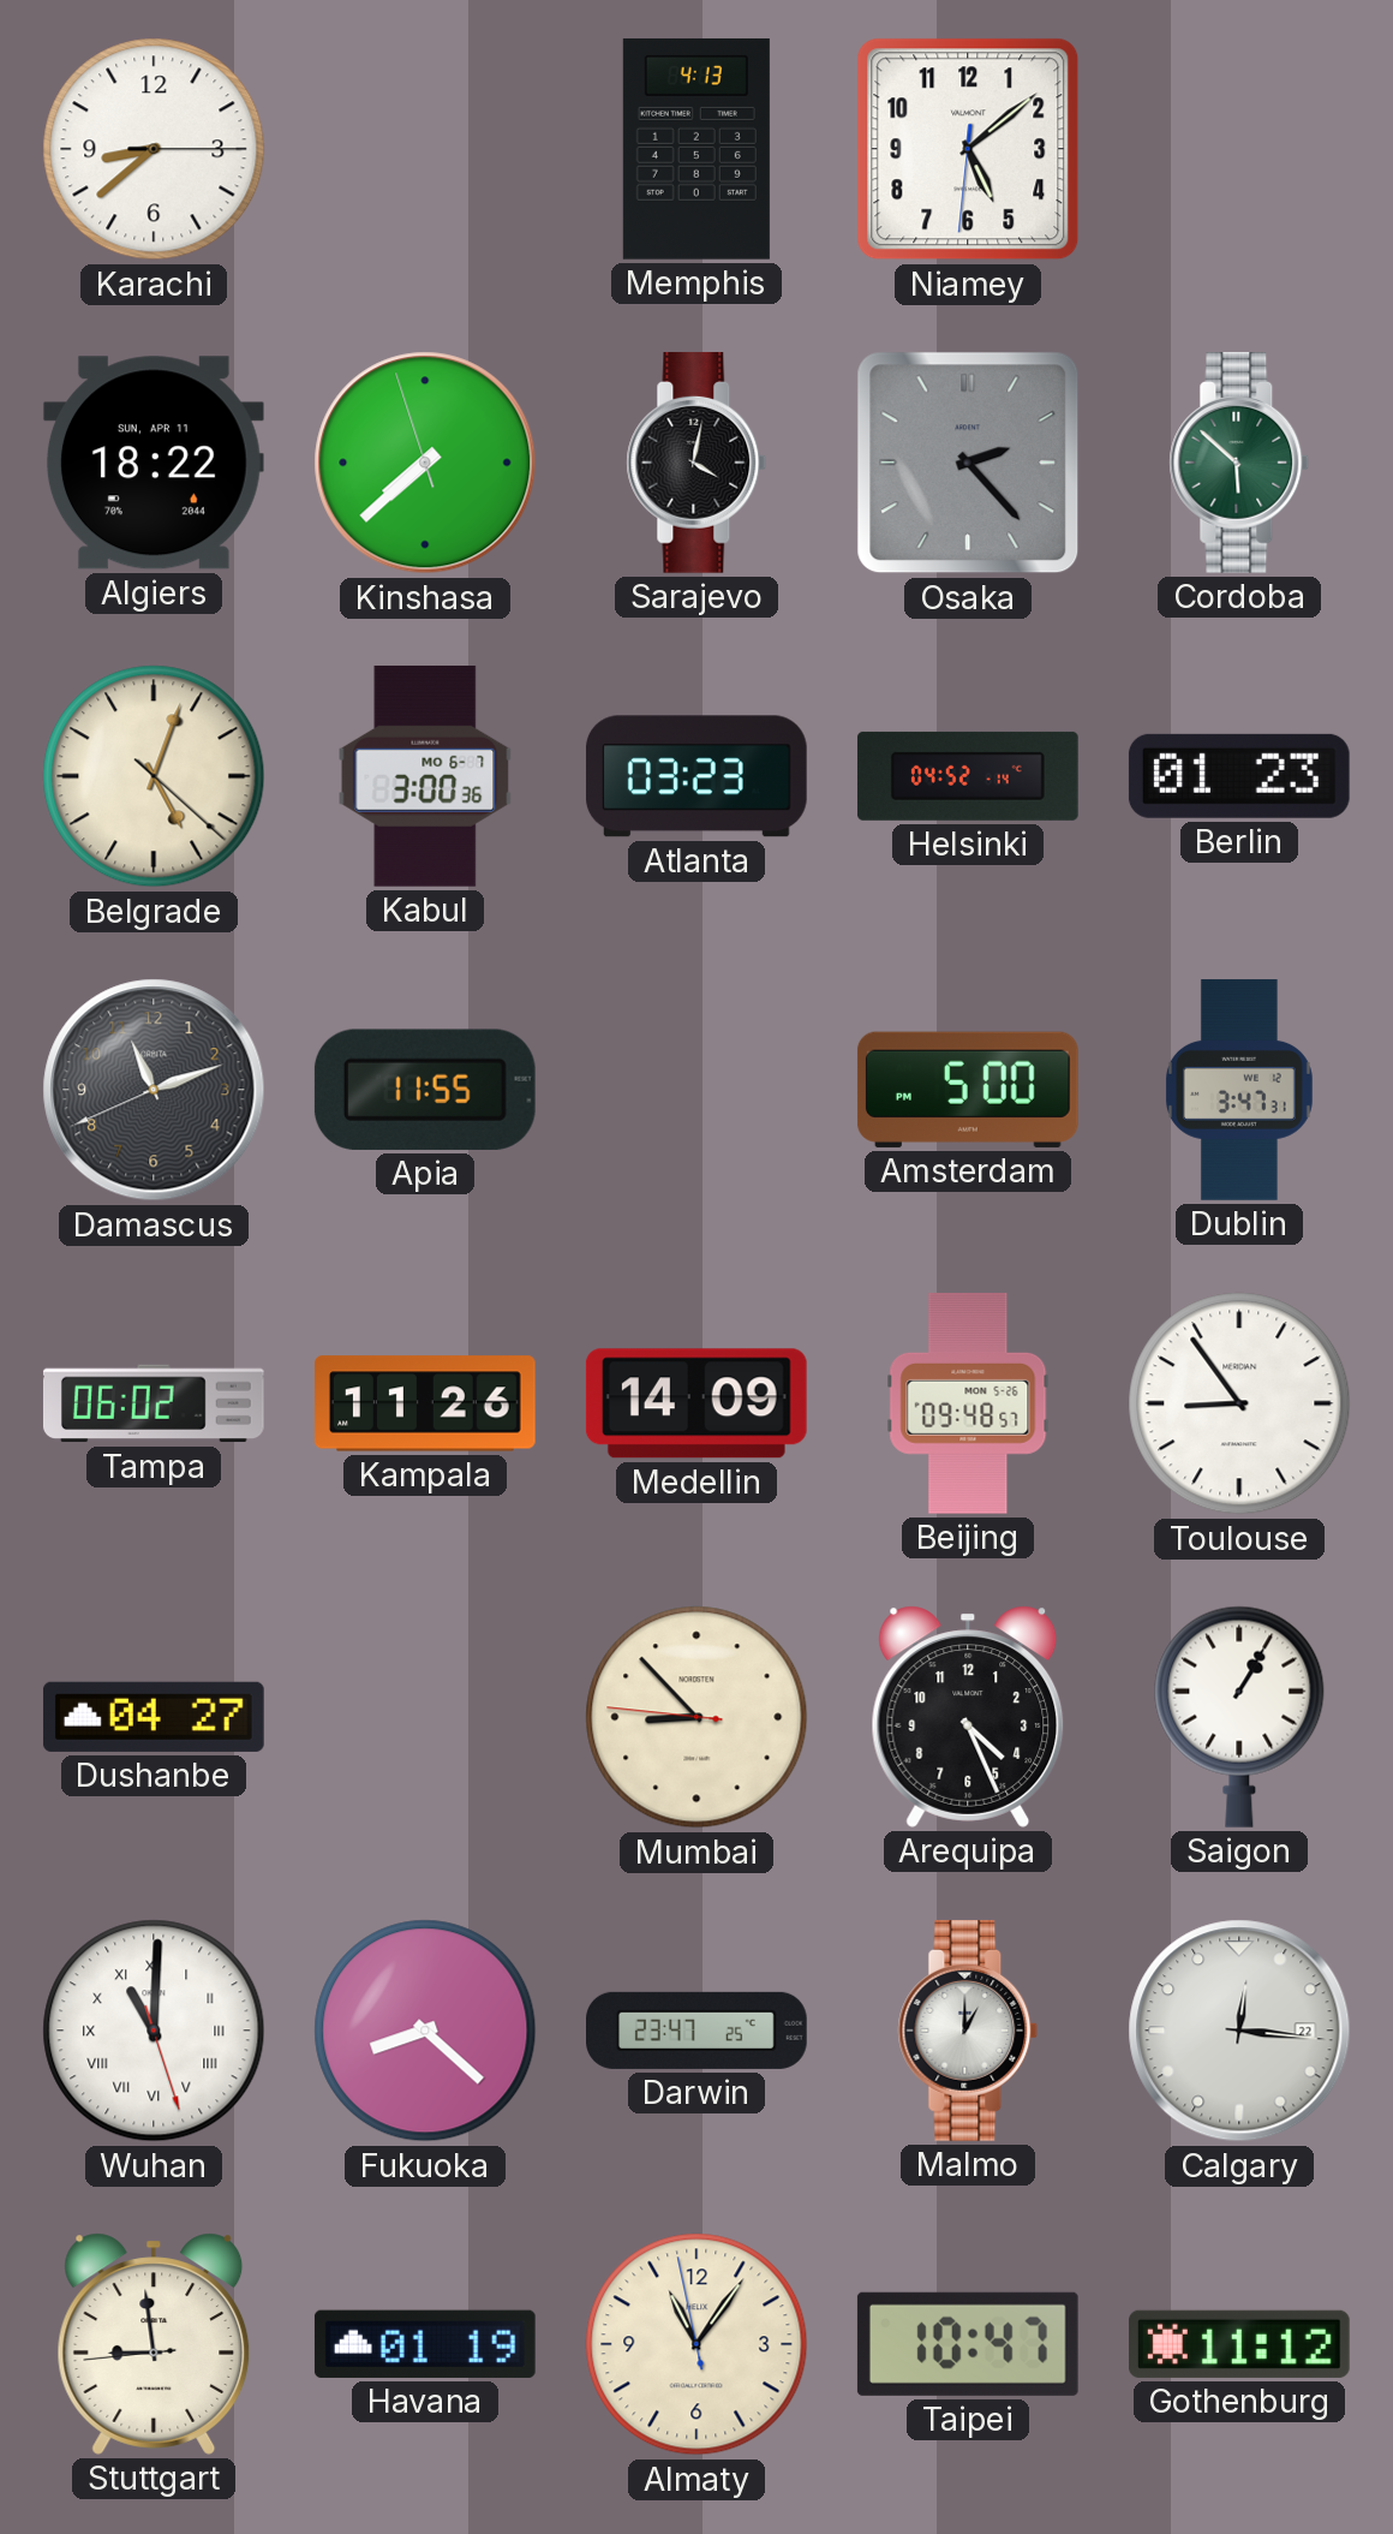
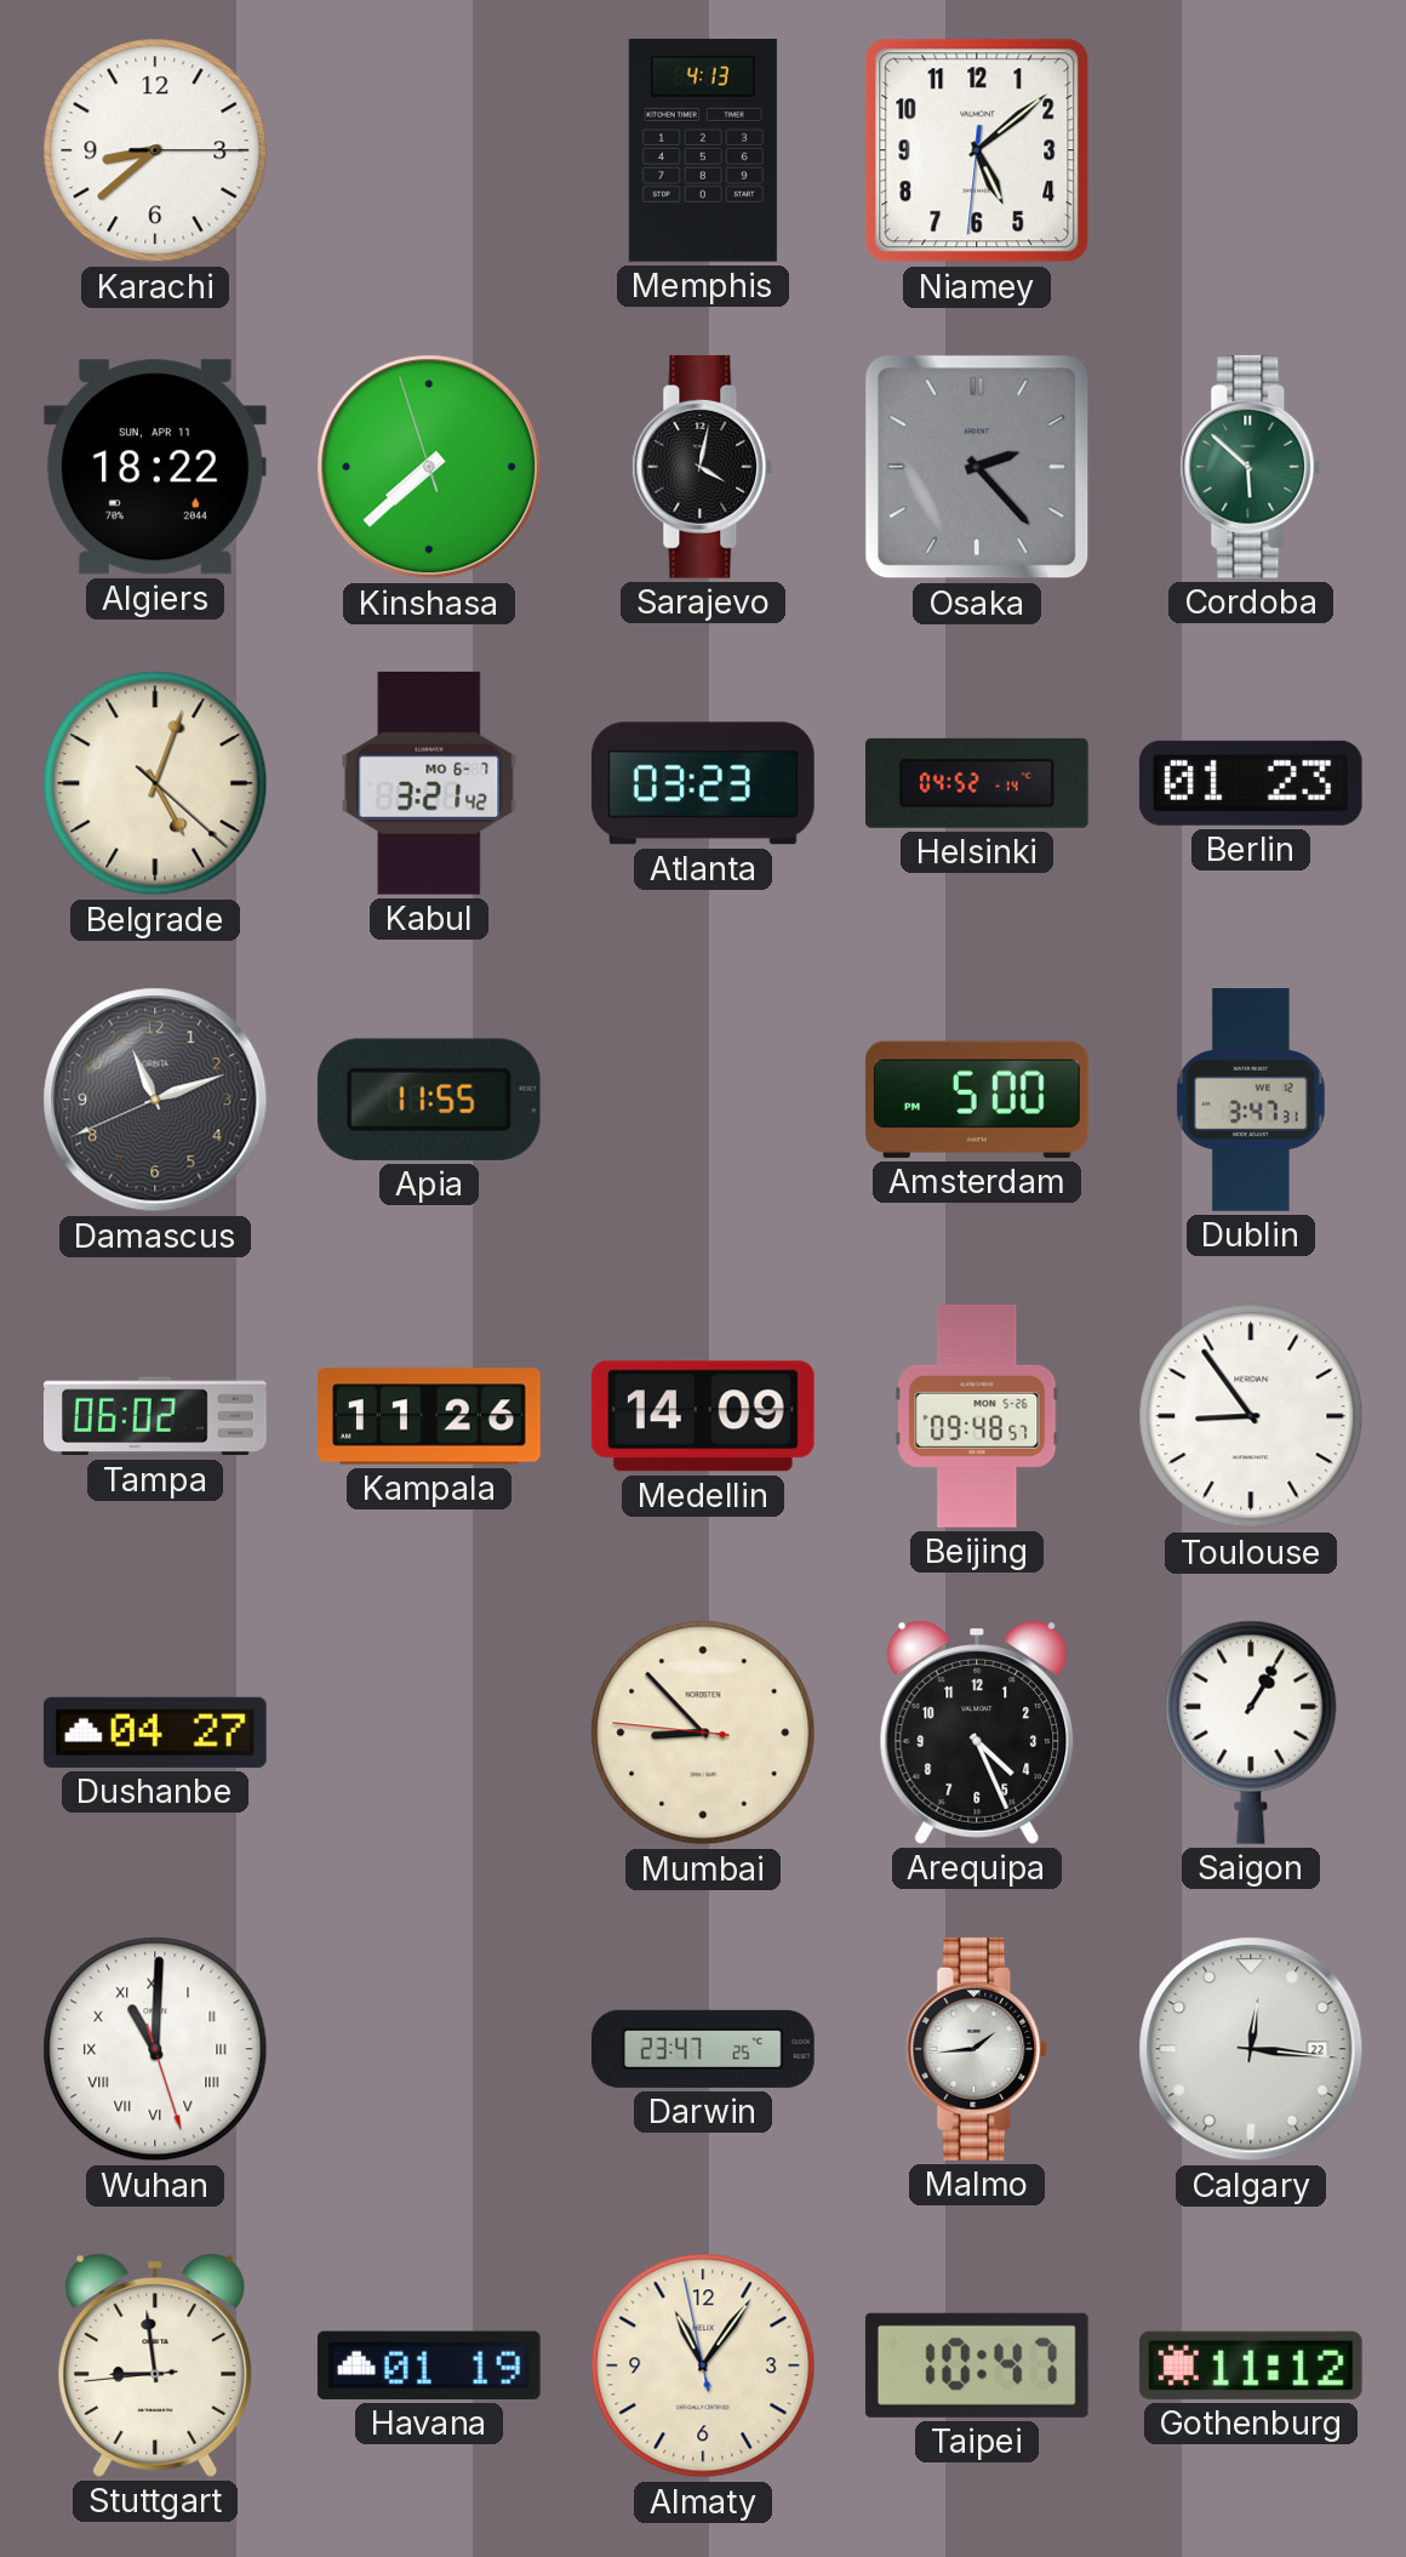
Kabul: 3:00 -> 3:21 (429, 783)
Fukuoka: 8:22 -> none (425, 2031)
Malmo: 1:00 -> 1:44 (977, 2049)
